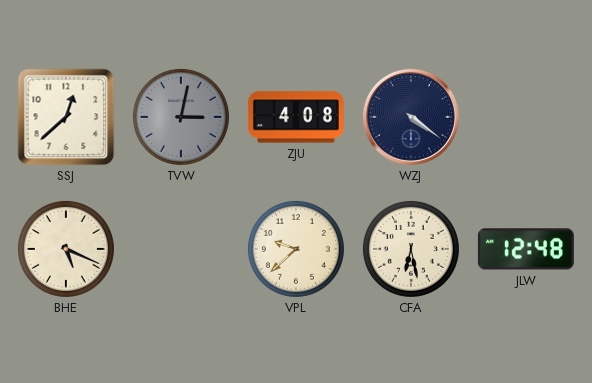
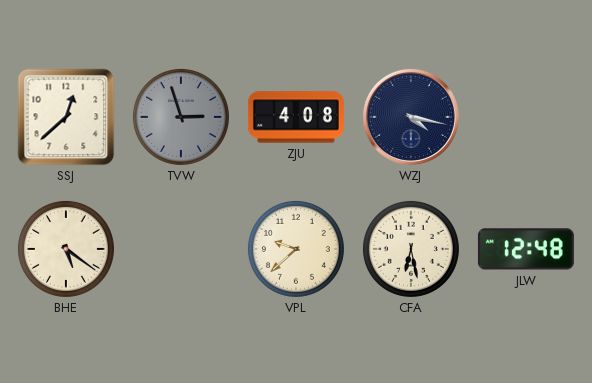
TVW: 3:02 -> 2:57 (181, 117)
WZJ: 4:21 -> 4:17 (411, 117)
BHE: 5:19 -> 5:21 (66, 249)
